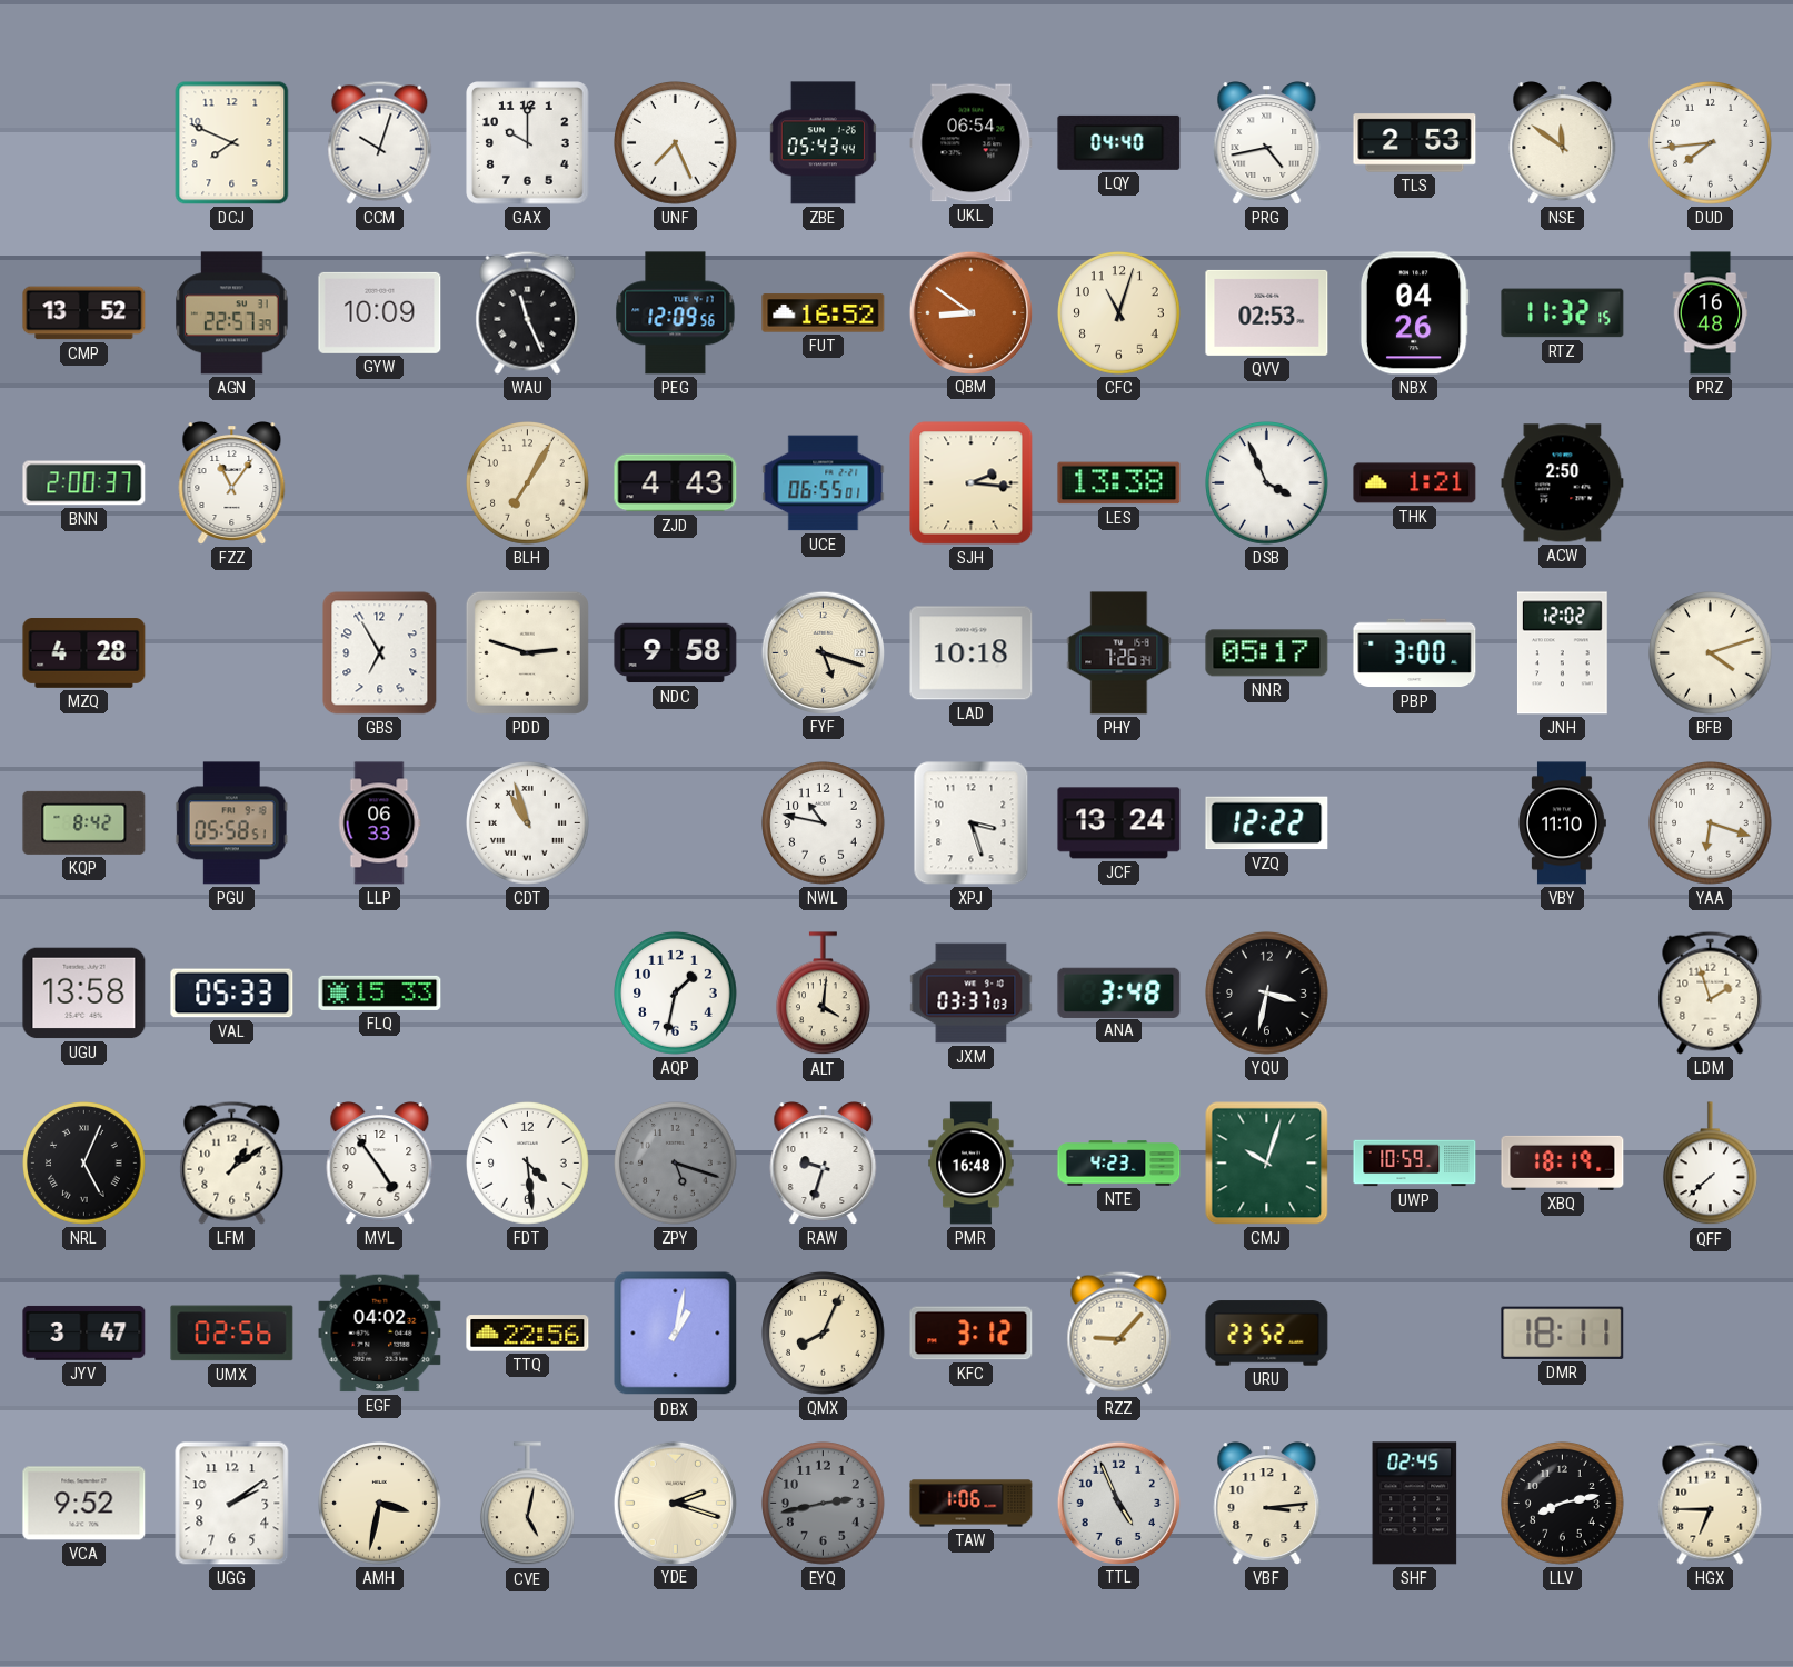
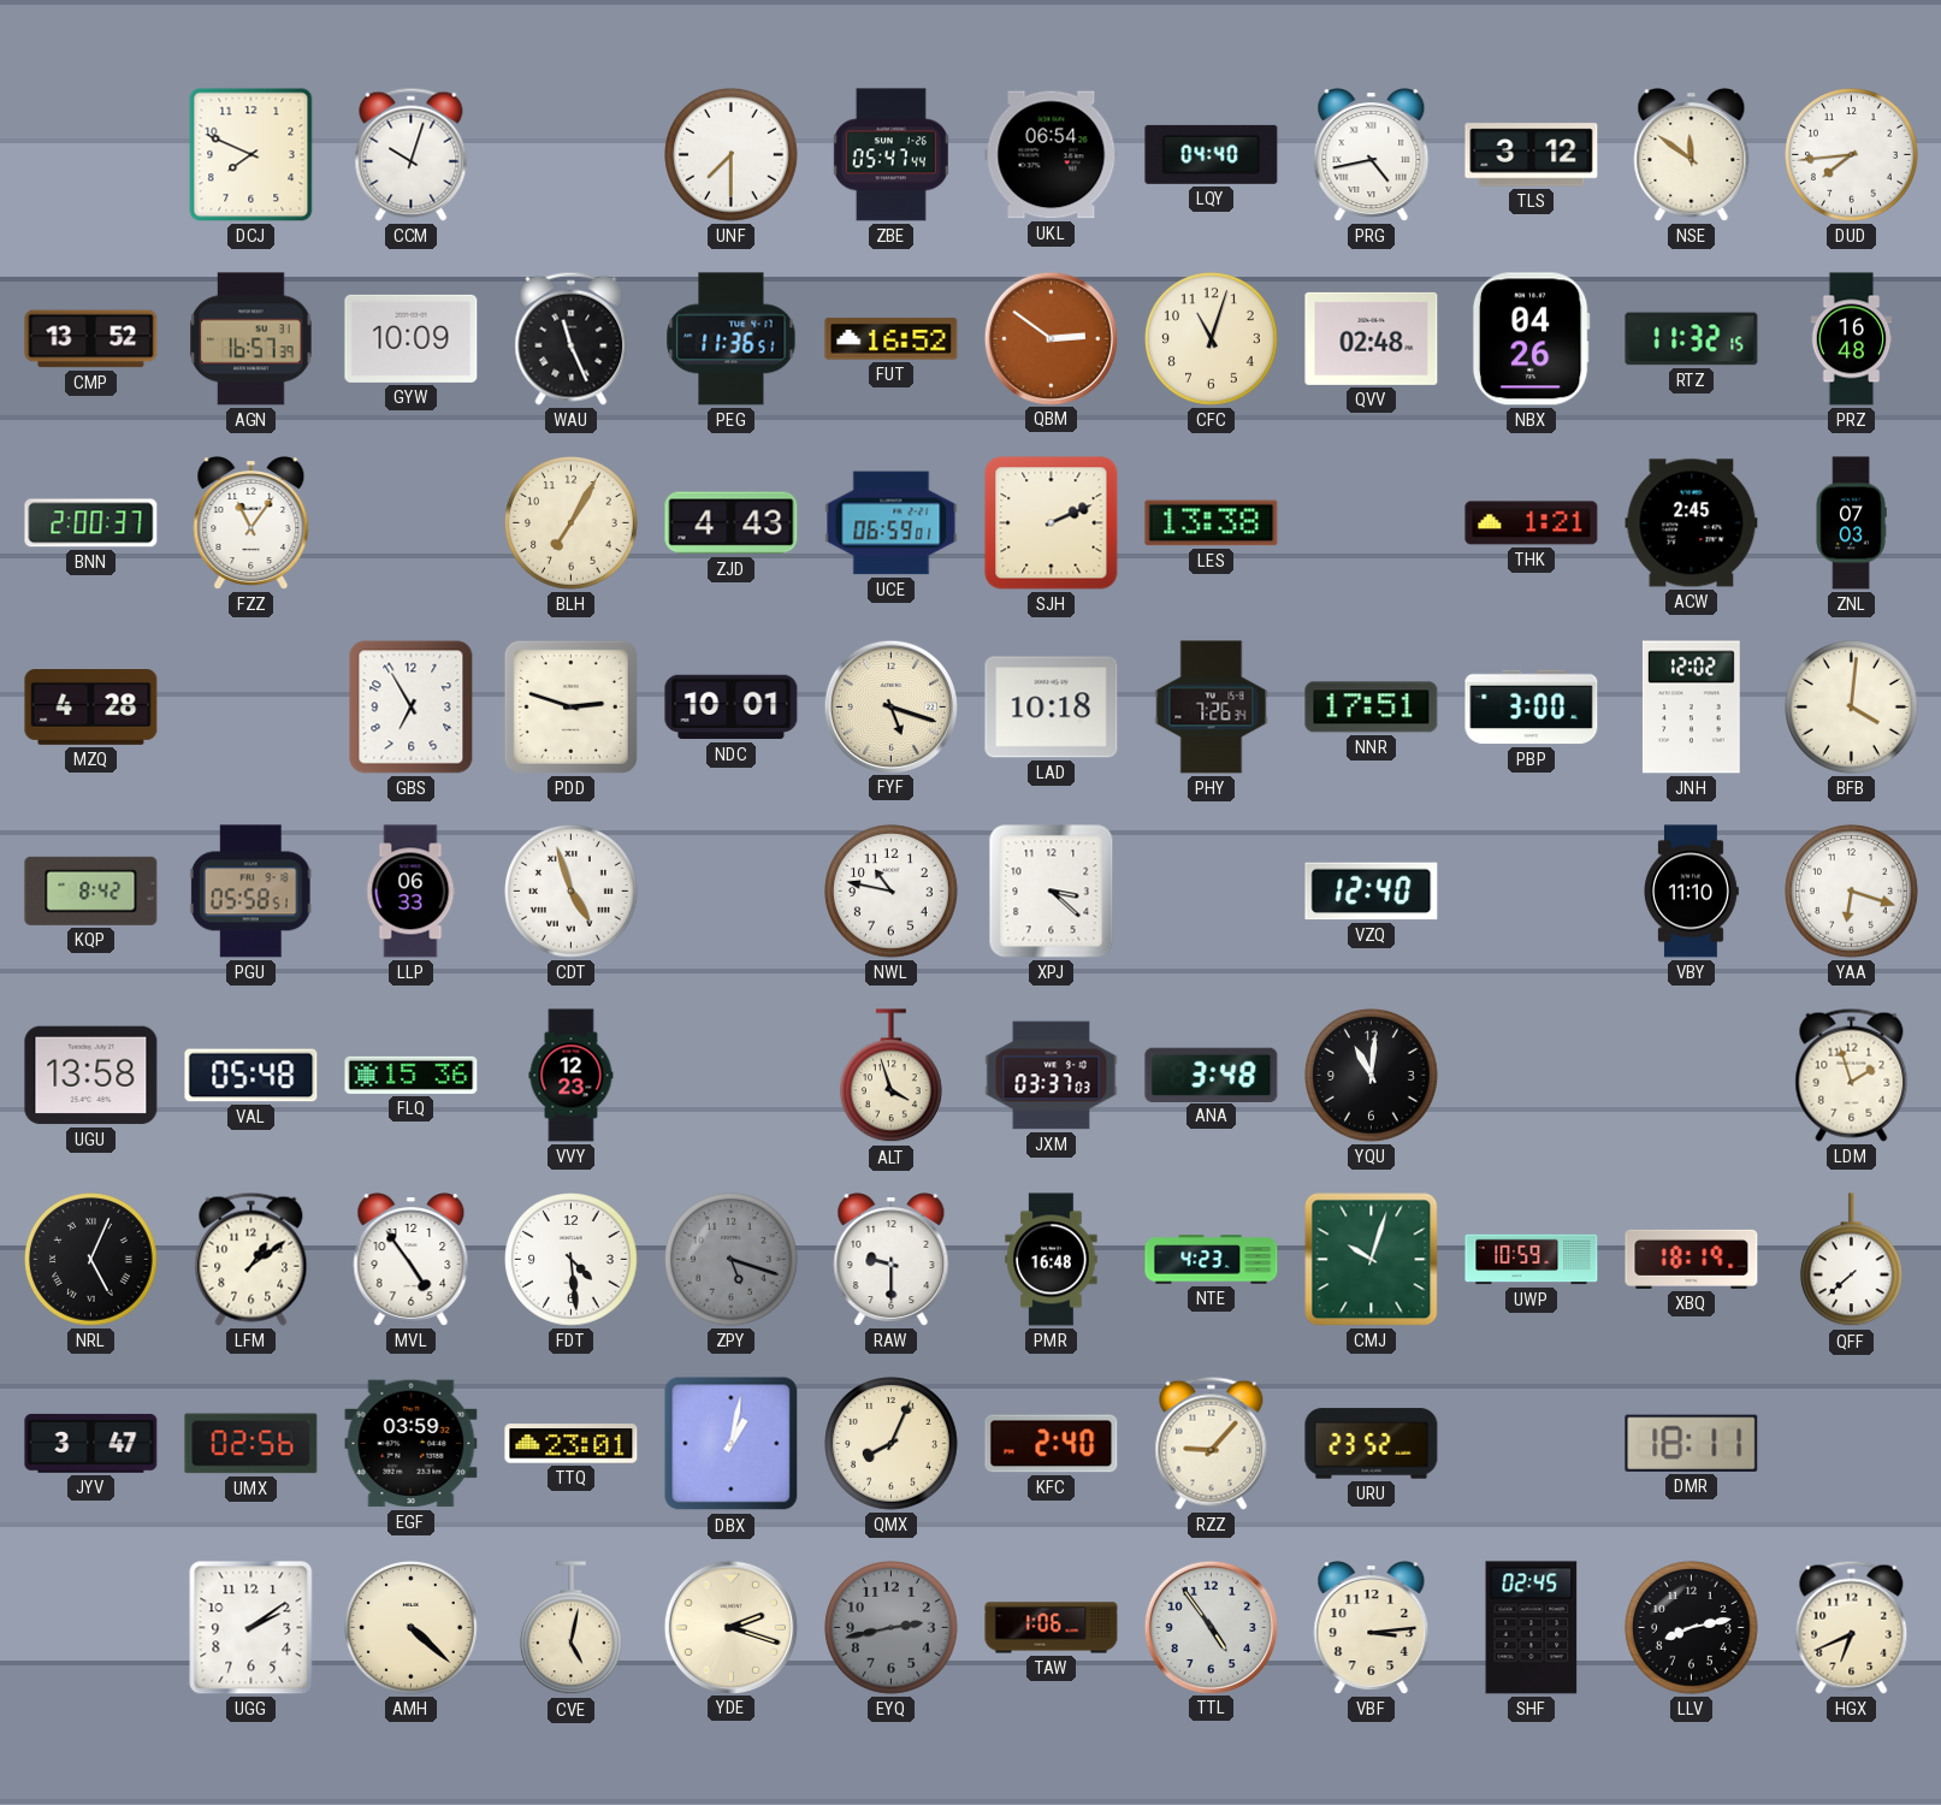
GAX: 10:00 -> none (528, 143)
UNF: 7:26 -> 7:30 (732, 155)
ZBE: 05:43 -> 05:47 (890, 155)
TLS: 2:53 -> 3:12 (1532, 155)
AGN: 22:57 -> 16:57 (251, 339)
PEG: 12:09 -> 11:36 (732, 339)
QBM: 8:51 -> 2:51 (1051, 338)
QVV: 02:53 -> 02:48 (1372, 338)
UCE: 06:55 -> 06:59 (892, 523)
SJH: 2:16 -> 2:11 (1052, 523)
DSB: 3:56 -> none (1267, 483)
ACW: 2:50 -> 2:45 (1692, 523)
ZNL: none -> 07:03 (1851, 523)
NDC: 9:58 -> 10:01 (732, 708)
NNR: 05:17 -> 17:51 (1372, 708)
BFB: 4:12 -> 4:01 (1852, 708)
CDT: 10:57 -> 4:57 (572, 892)
XPJ: 3:27 -> 3:22 (1052, 892)
JCF: 13:24 -> none (1119, 823)
VZQ: 12:22 -> 12:40 (1372, 892)
VAL: 05:33 -> 05:48 (251, 1076)
FLQ: 15:33 -> 15:36 (412, 1075)
VVY: none -> 12:23 (572, 1076)
AQP: 1:32 -> none (676, 994)
ALT: 4:01 -> 3:57 (890, 1076)
YQU: 3:32 -> 11:01 (1372, 1076)
RAW: 9:33 -> 9:30 (892, 1260)
EGF: 04:02 -> 03:59 (412, 1444)
TTQ: 22:56 -> 23:01 (572, 1444)
KFC: 3:12 -> 2:40 (1052, 1444)
VCA: 9:52 -> none (84, 1504)
AMH: 3:32 -> 4:22 (412, 1628)
TTL: 4:56 -> 4:54 (1211, 1627)
HGX: 6:45 -> 6:41 (1852, 1627)
